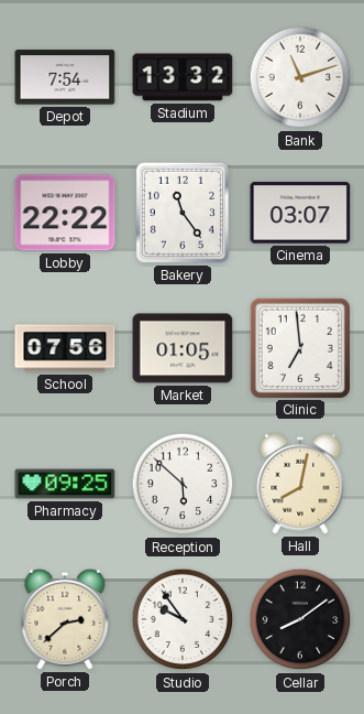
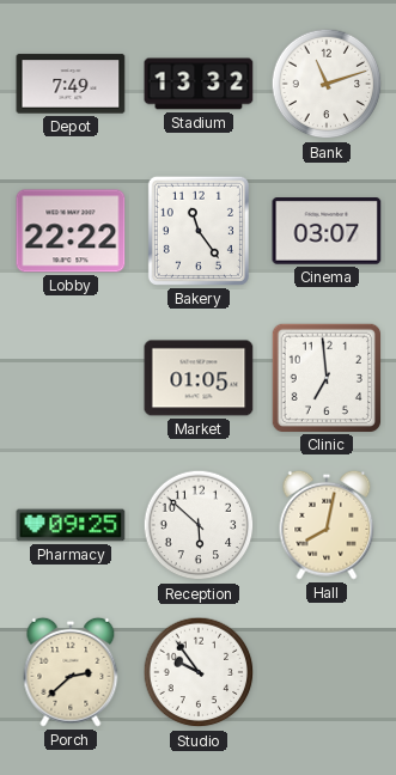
Depot: 7:54 -> 7:49 (71, 84)
School: 07:56 -> none (65, 348)
Cellar: 8:09 -> none (300, 619)
